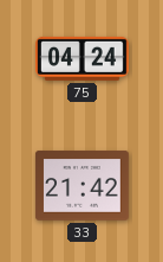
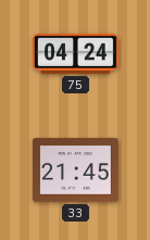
33: 21:42 -> 21:45 (75, 170)
